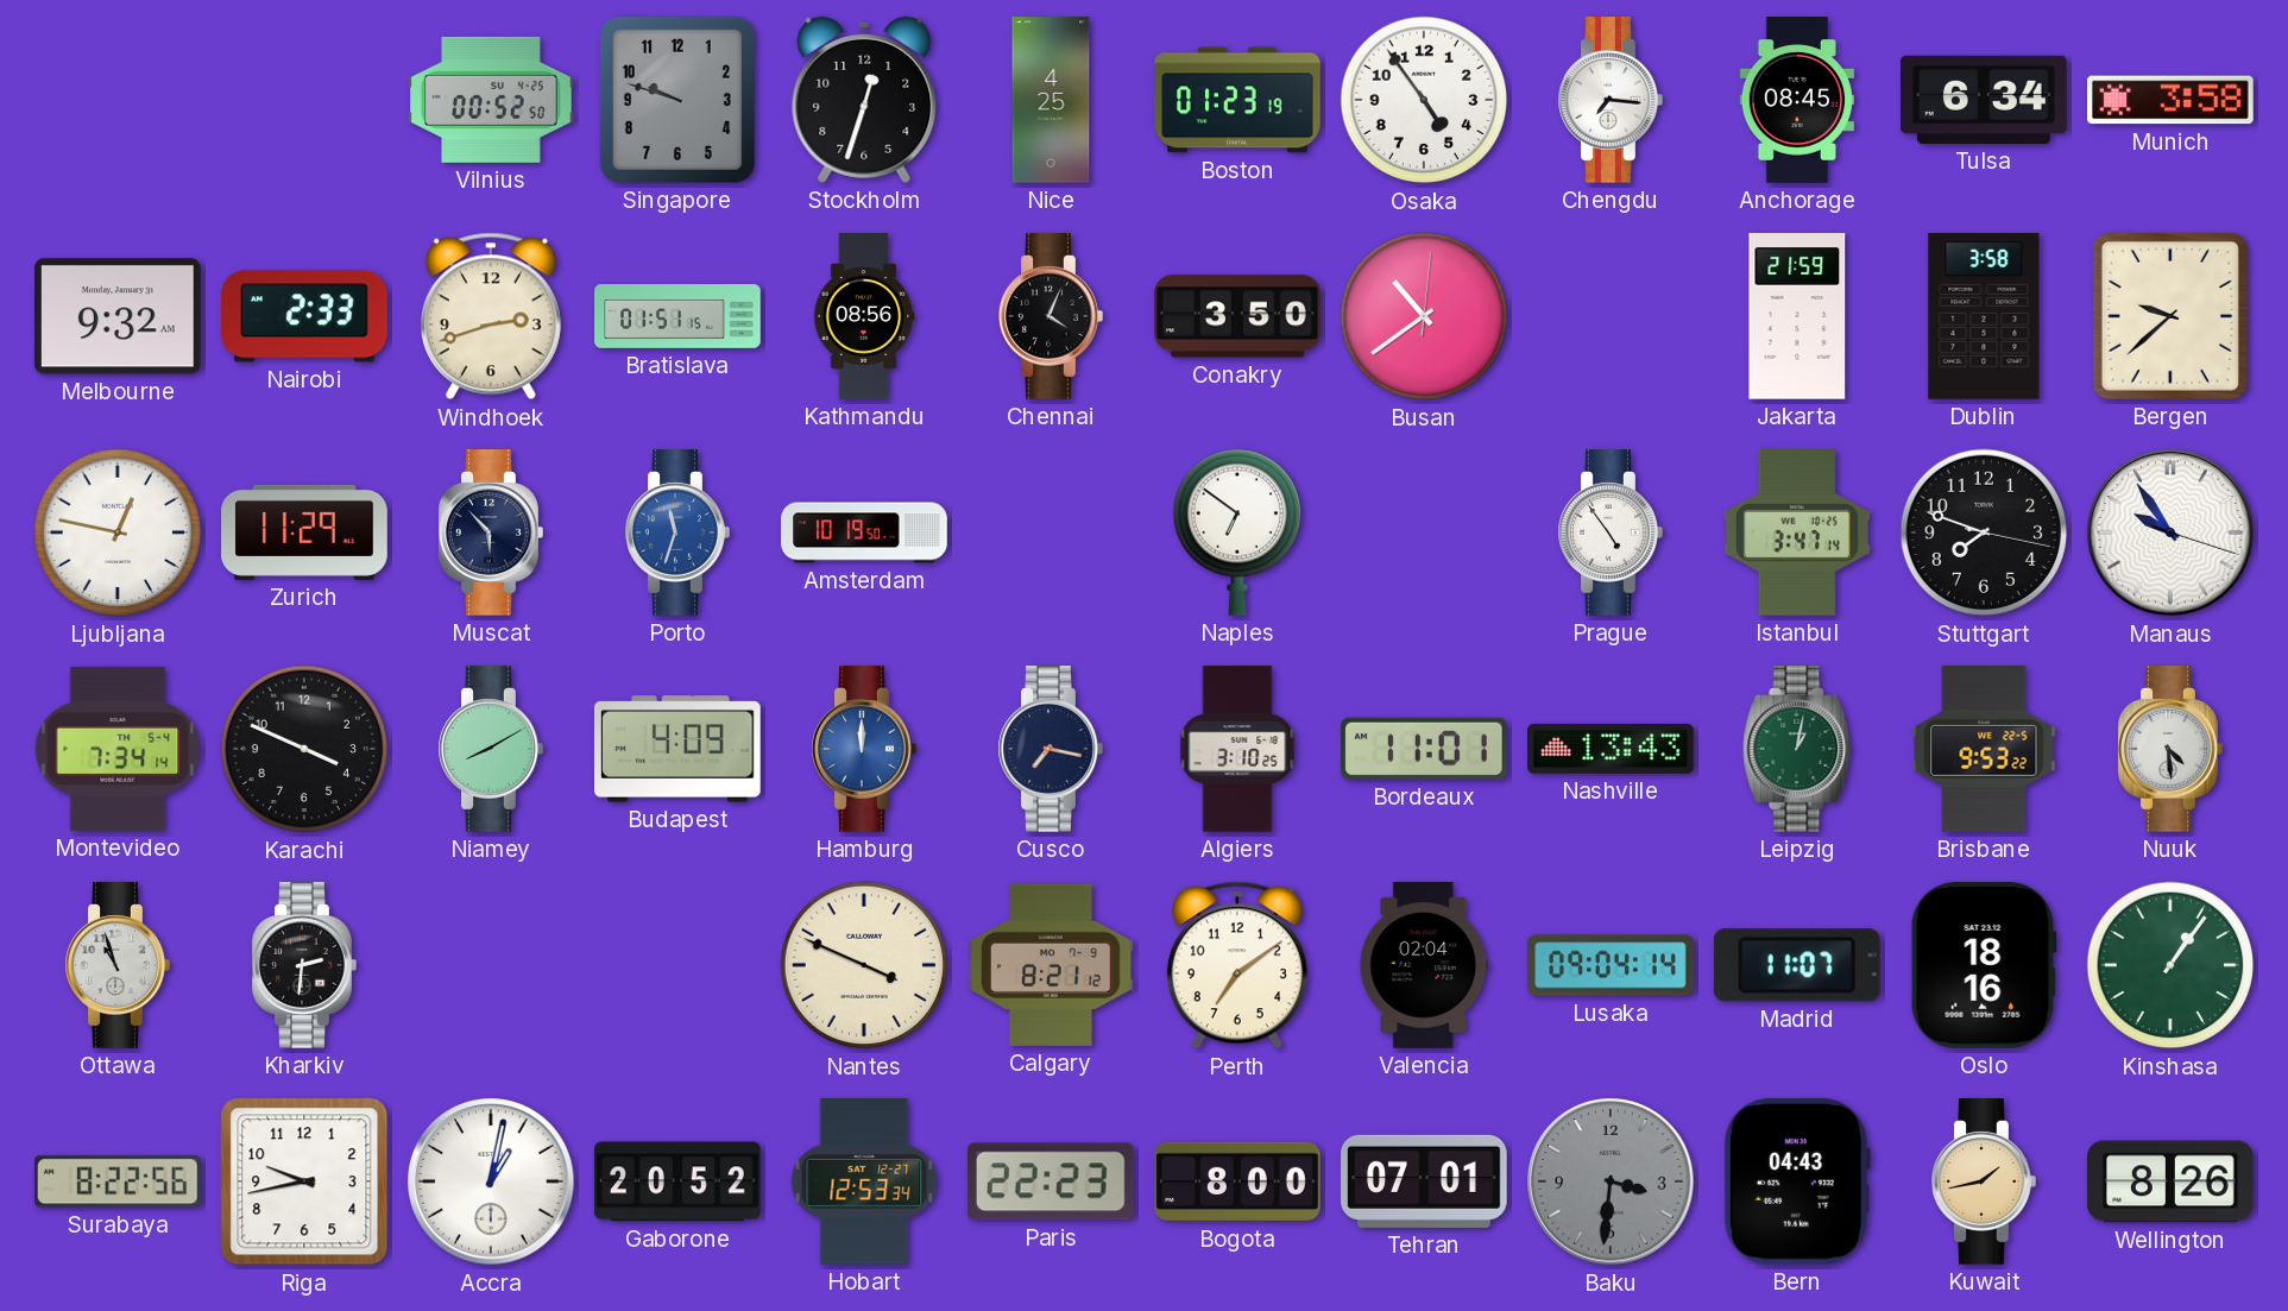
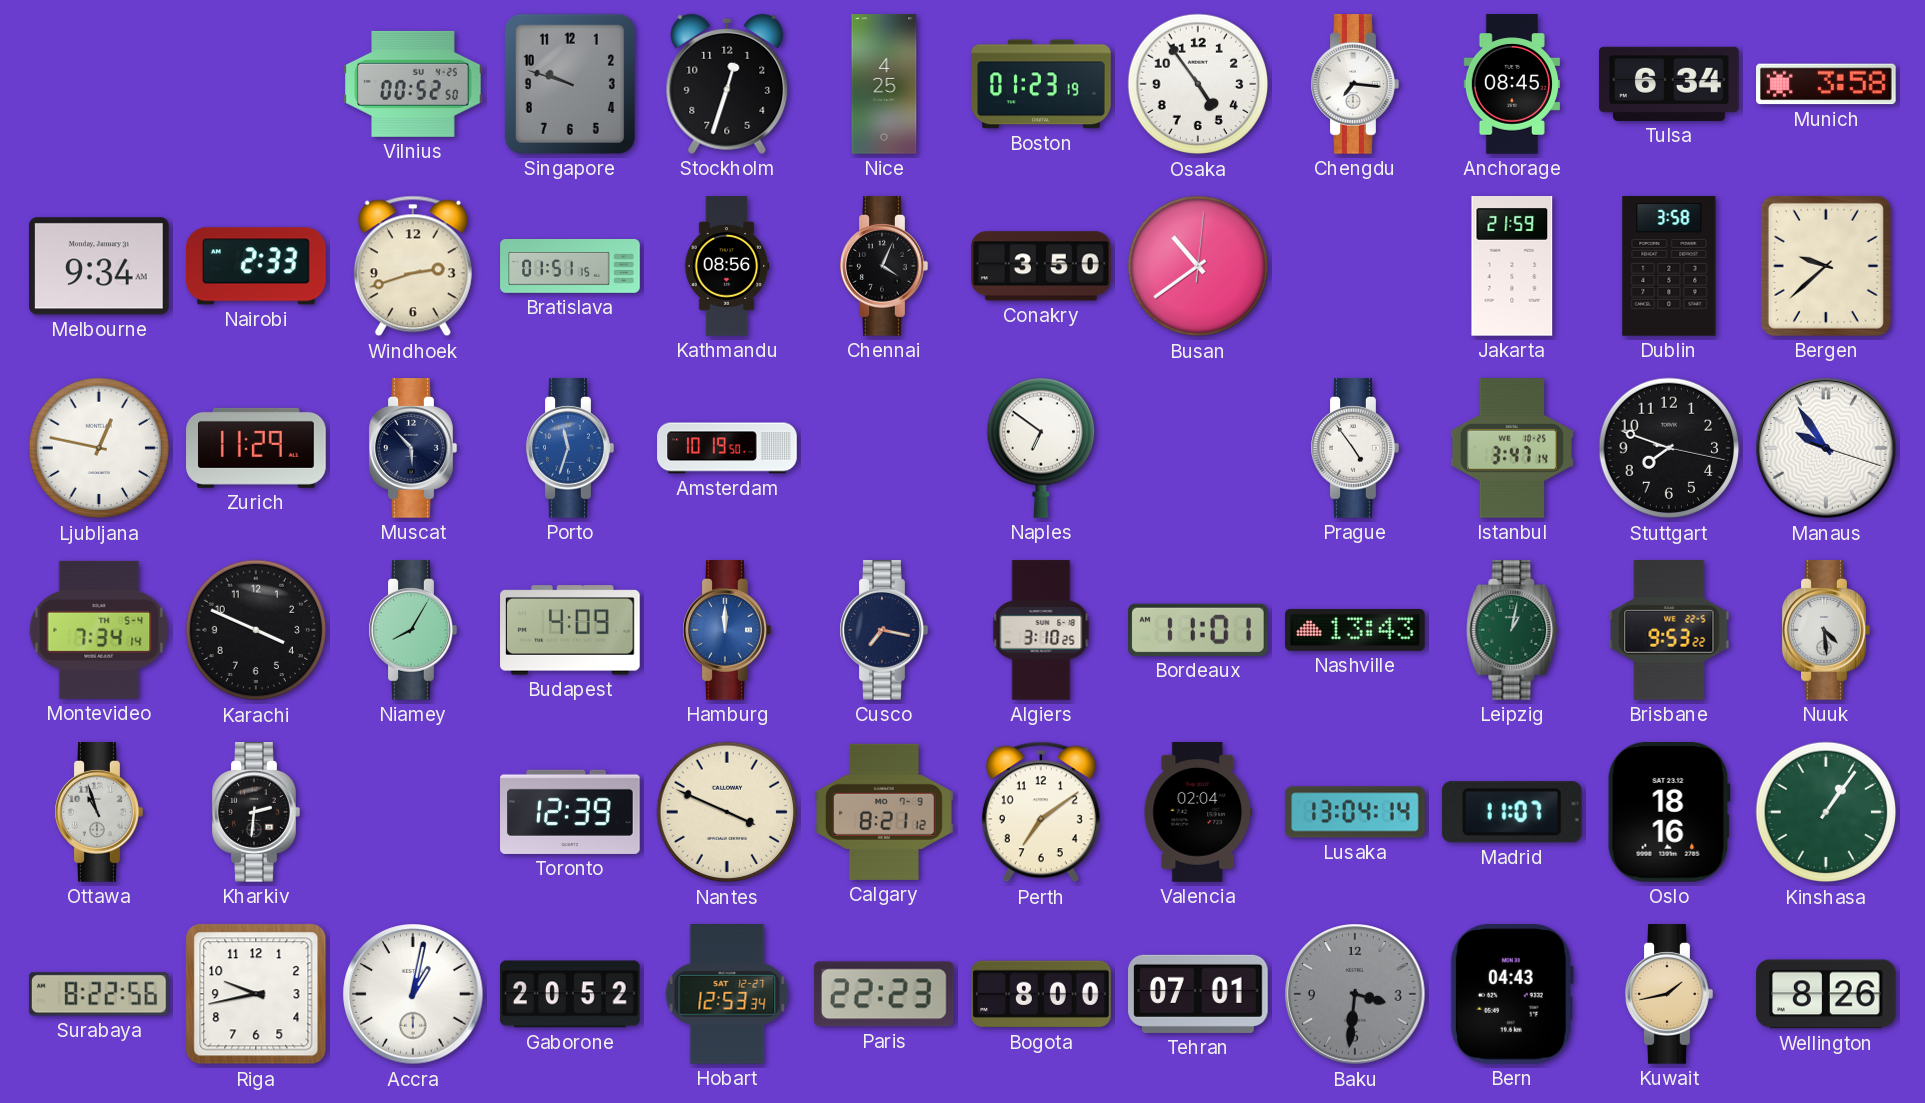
Melbourne: 9:32 -> 9:34 (100, 266)
Niamey: 8:10 -> 8:05 (413, 630)
Toronto: none -> 12:39 (570, 812)
Lusaka: 09:04 -> 13:04 (1355, 812)
